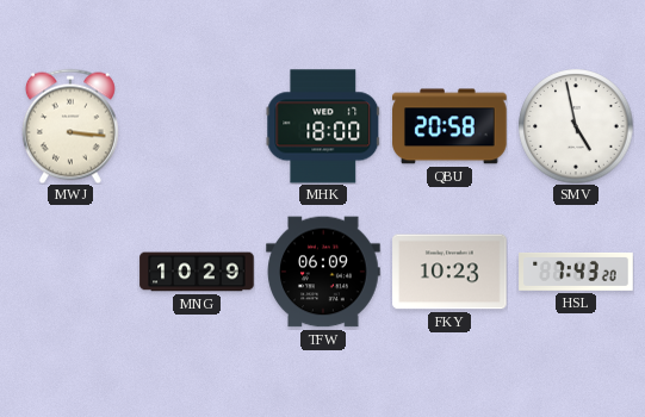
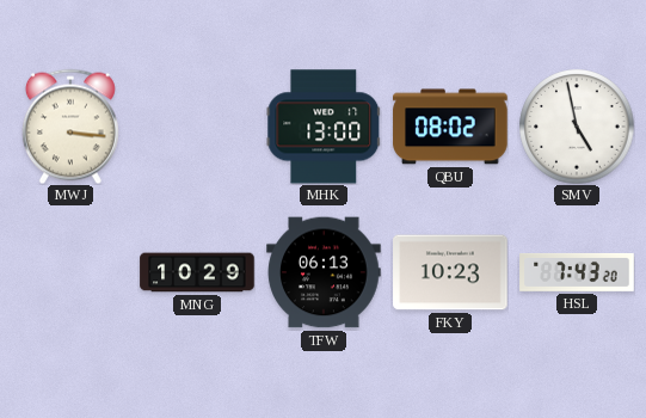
MHK: 18:00 -> 13:00 (324, 127)
QBU: 20:58 -> 08:02 (450, 127)
TFW: 06:09 -> 06:13 (324, 272)
